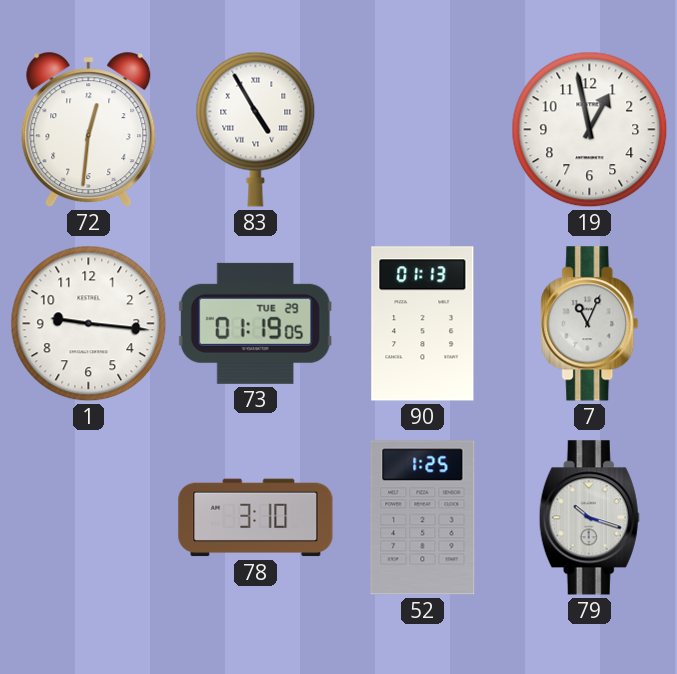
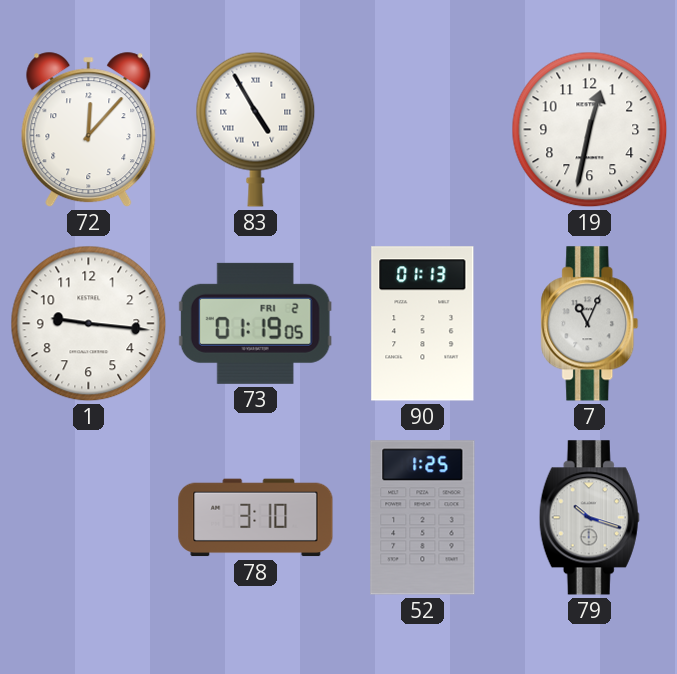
72: 12:31 -> 12:07 (89, 130)
19: 12:58 -> 12:32 (590, 130)
73 date: TUE 29 -> FRI 2 (255, 323)
